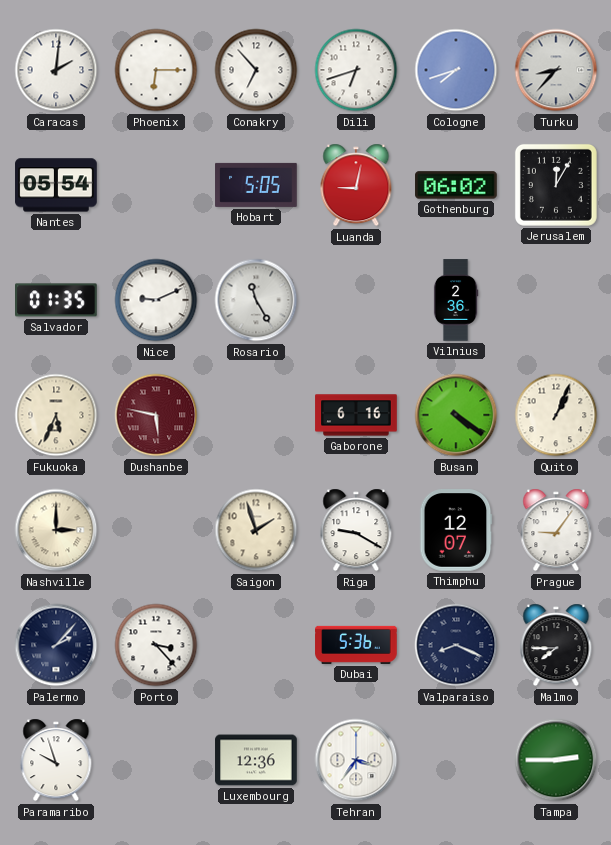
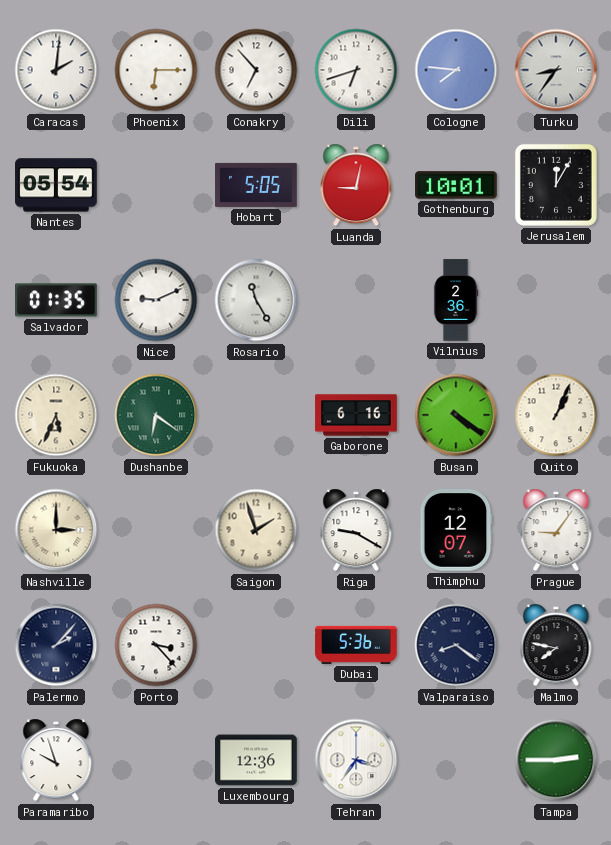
Cologne: 7:42 -> 7:46 (456, 70)
Turku: 8:37 -> 8:36 (556, 70)
Gothenburg: 06:02 -> 10:01 (456, 185)
Dushanbe: 5:47 -> 6:21 (156, 415)
Dushanbe dial: burgundy -> green (156, 415)
Valparaiso: 8:19 -> 8:21 (456, 645)
Malmo: 7:45 -> 7:47 (556, 645)
